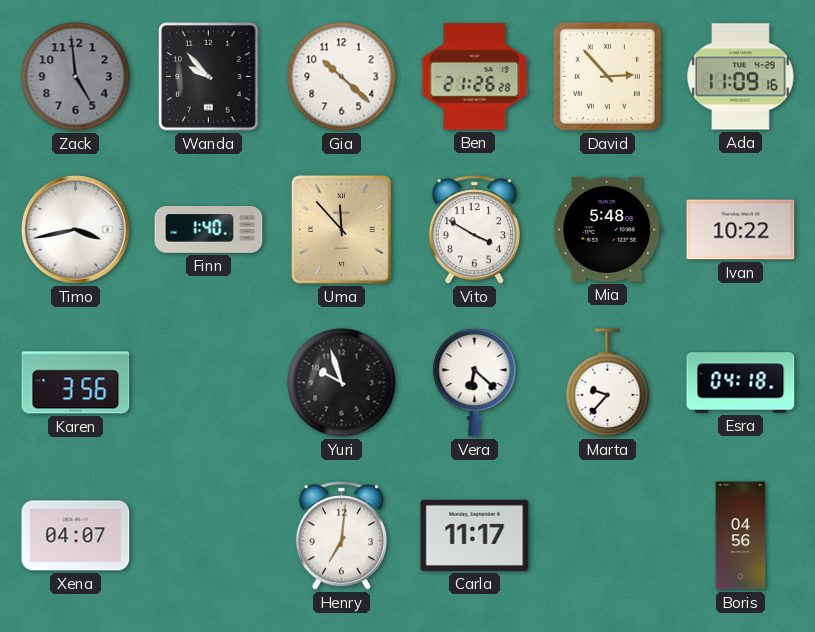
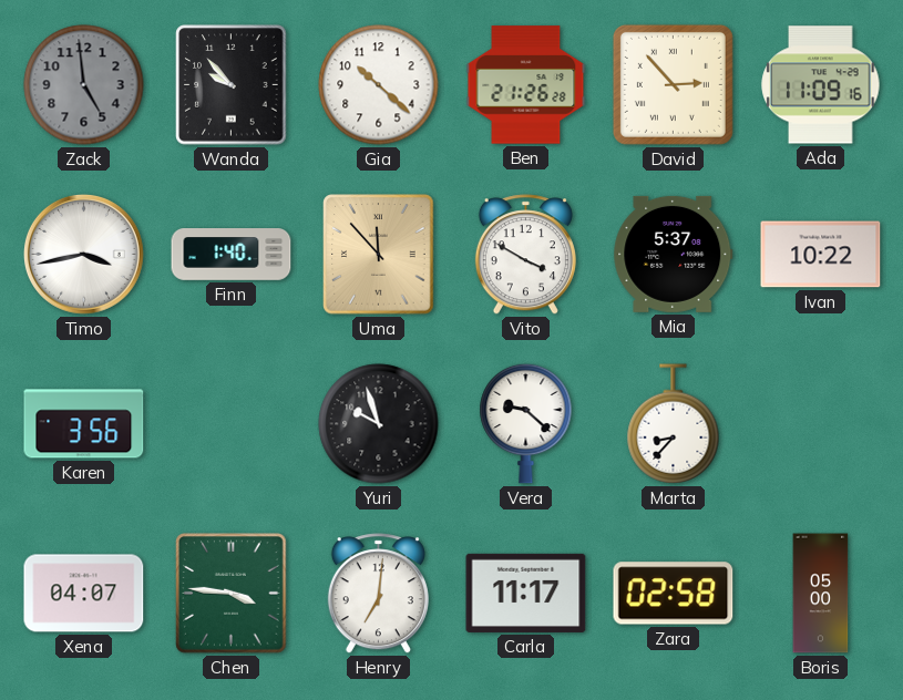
Mia: 5:48 -> 5:37 (674, 254)
Vera: 6:22 -> 9:22 (526, 423)
Marta: 9:37 -> 8:37 (674, 424)
Esra: 04:18 -> none (741, 383)
Chen: none -> 3:46 (232, 594)
Zara: none -> 02:58 (674, 594)
Boris: 04:56 -> 05:00 (821, 594)
